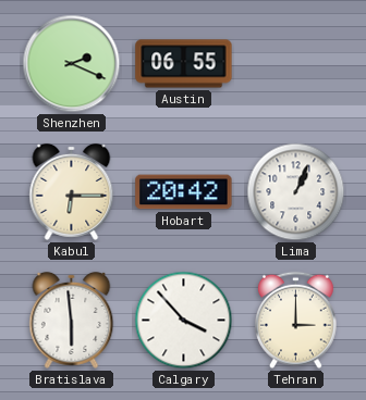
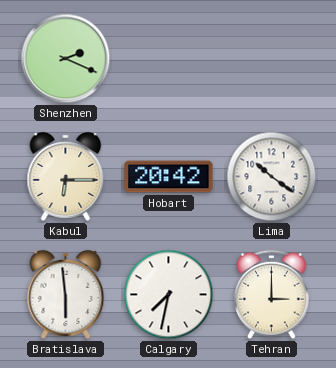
Austin: 06:55 -> none (184, 64)
Lima: 1:04 -> 10:21 (272, 177)
Calgary: 3:53 -> 7:32 (169, 295)
